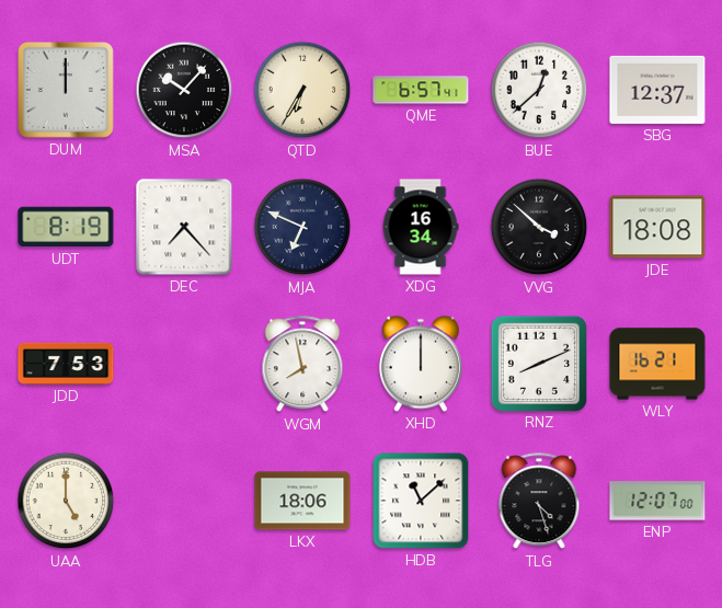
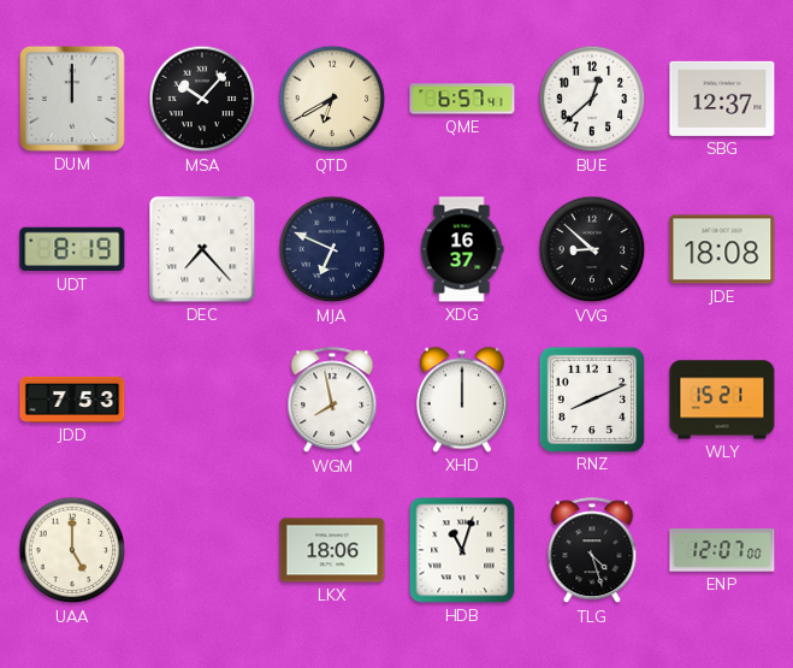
QTD: 6:35 -> 6:40 (332, 99)
XDG: 16:34 -> 16:37 (462, 249)
VVG: 3:52 -> 8:52 (592, 249)
WLY: 16:21 -> 15:21 (722, 400)
HDB: 11:08 -> 11:03 (462, 550)
